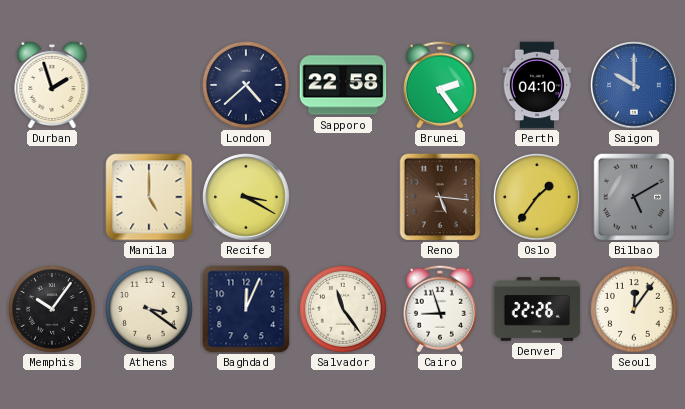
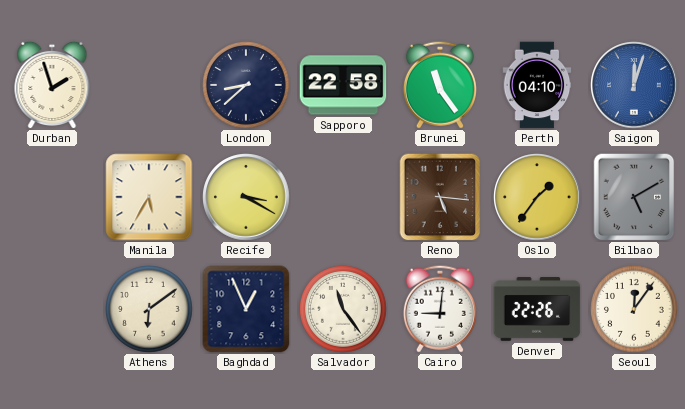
London: 4:38 -> 8:38 (247, 86)
Brunei: 2:24 -> 11:24 (440, 85)
Saigon: 10:00 -> 12:03 (634, 85)
Manila: 5:00 -> 5:35 (149, 197)
Memphis: 10:06 -> none (53, 310)
Athens: 3:21 -> 6:09 (150, 310)
Baghdad: 12:04 -> 12:56 (246, 309)
Cairo: 8:57 -> 9:01 (440, 309)
